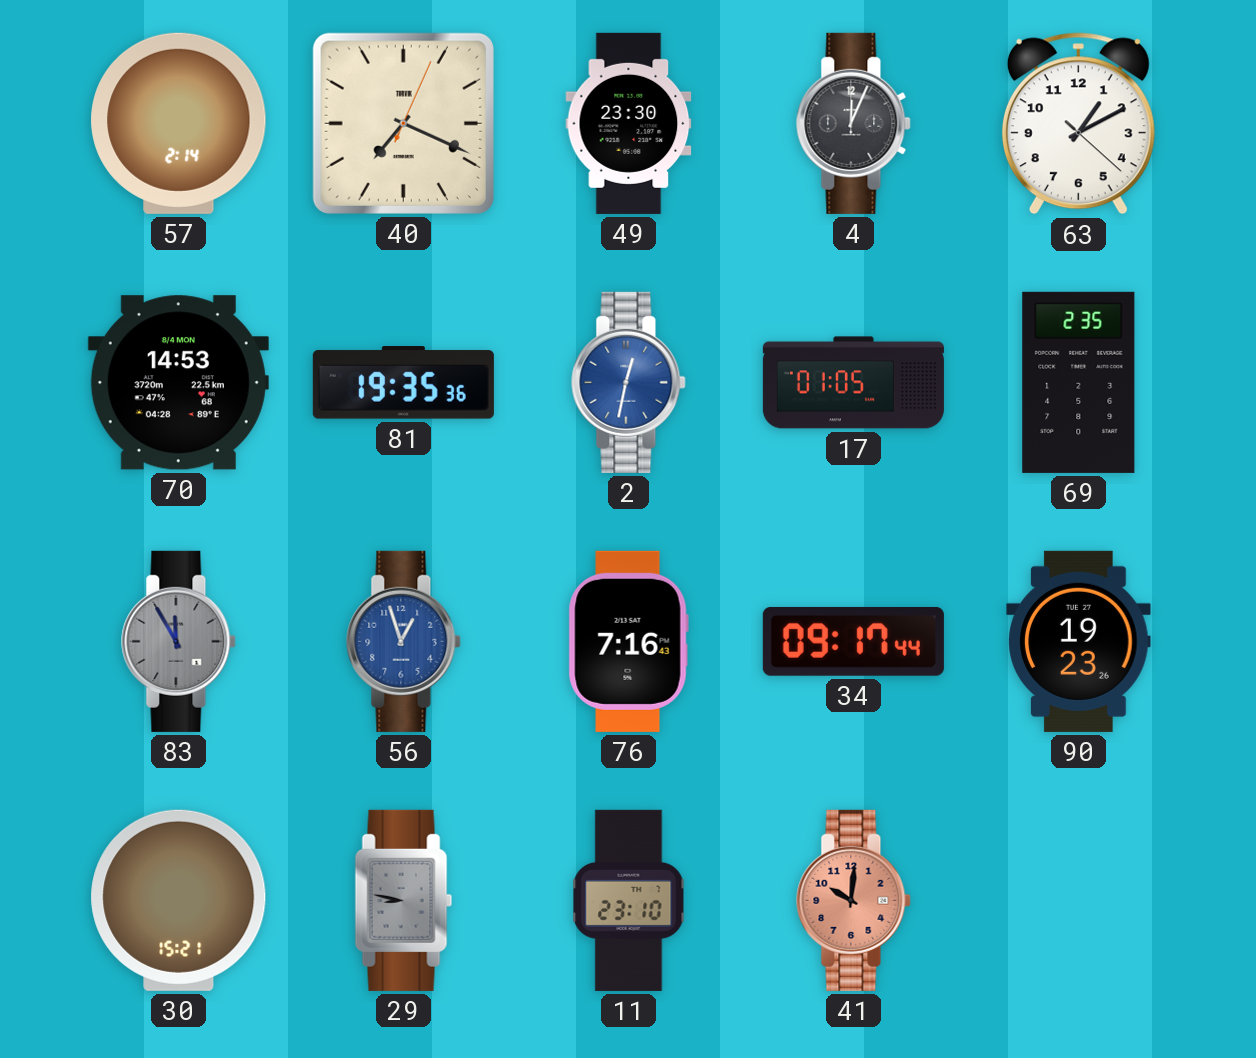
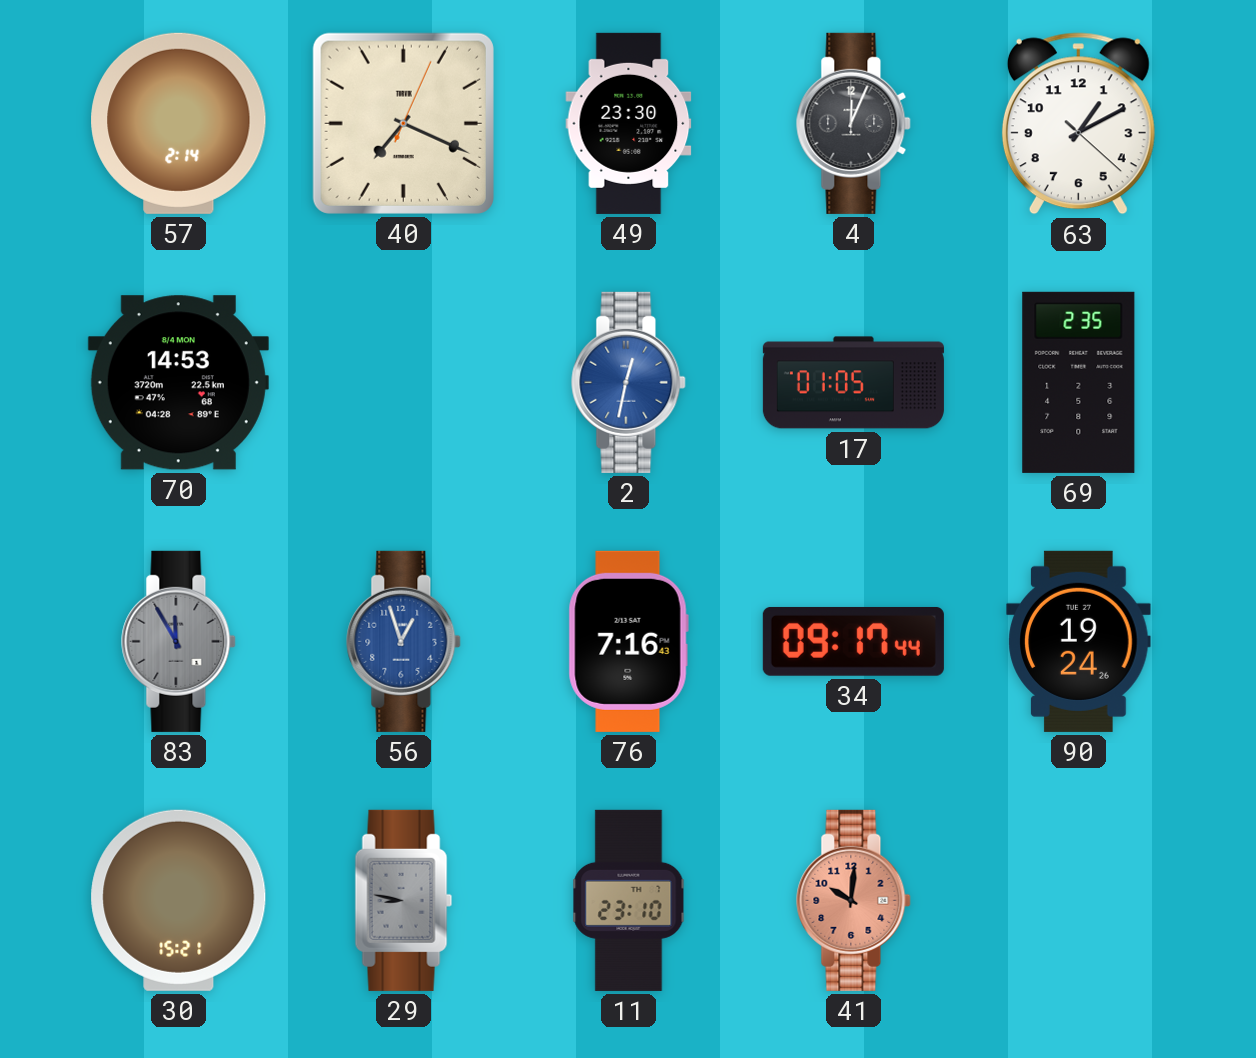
81: 19:35 -> none (403, 383)
90: 19:23 -> 19:24 (1079, 641)
